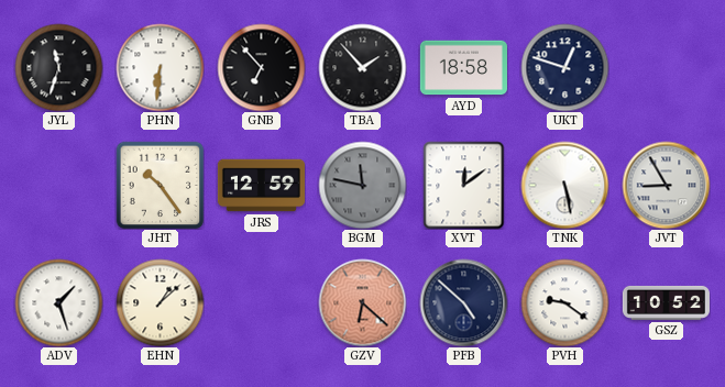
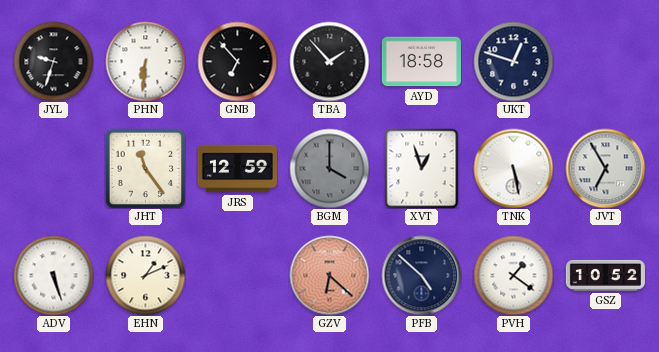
JYL: 11:33 -> 9:33 (53, 61)
JHT: 10:24 -> 11:24 (145, 168)
BGM: 11:47 -> 4:00 (329, 168)
XVT: 12:09 -> 12:57 (422, 168)
JVT: 8:55 -> 6:55 (605, 168)
ADV: 1:27 -> 5:27 (53, 275)
EHN: 1:08 -> 1:11 (145, 275)
PVH: 9:21 -> 1:21 (513, 275)
